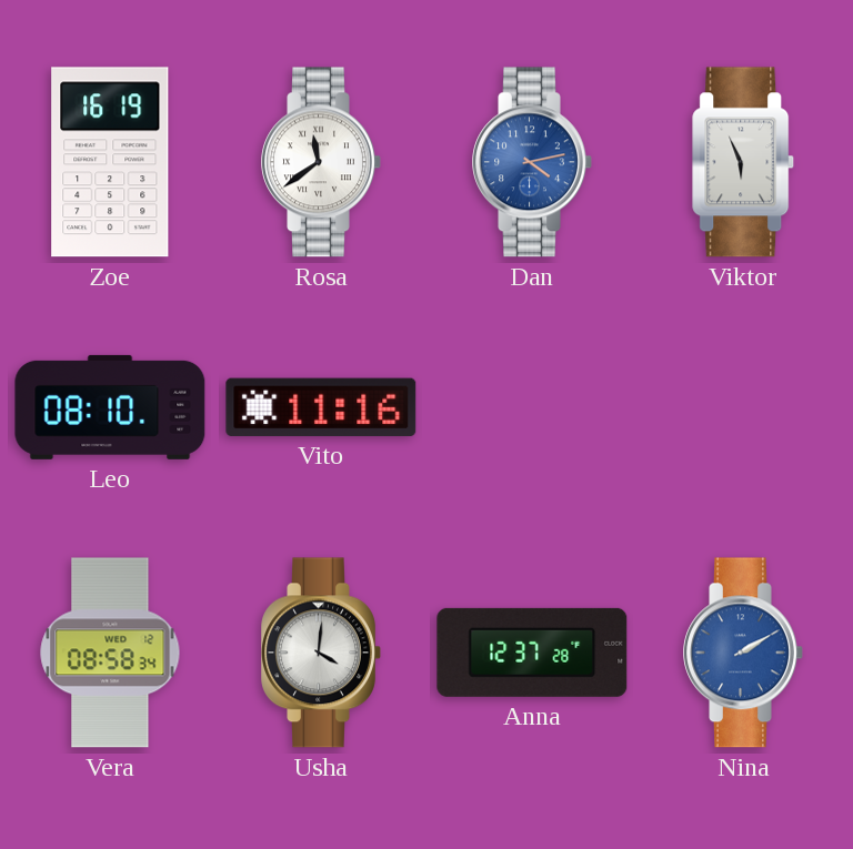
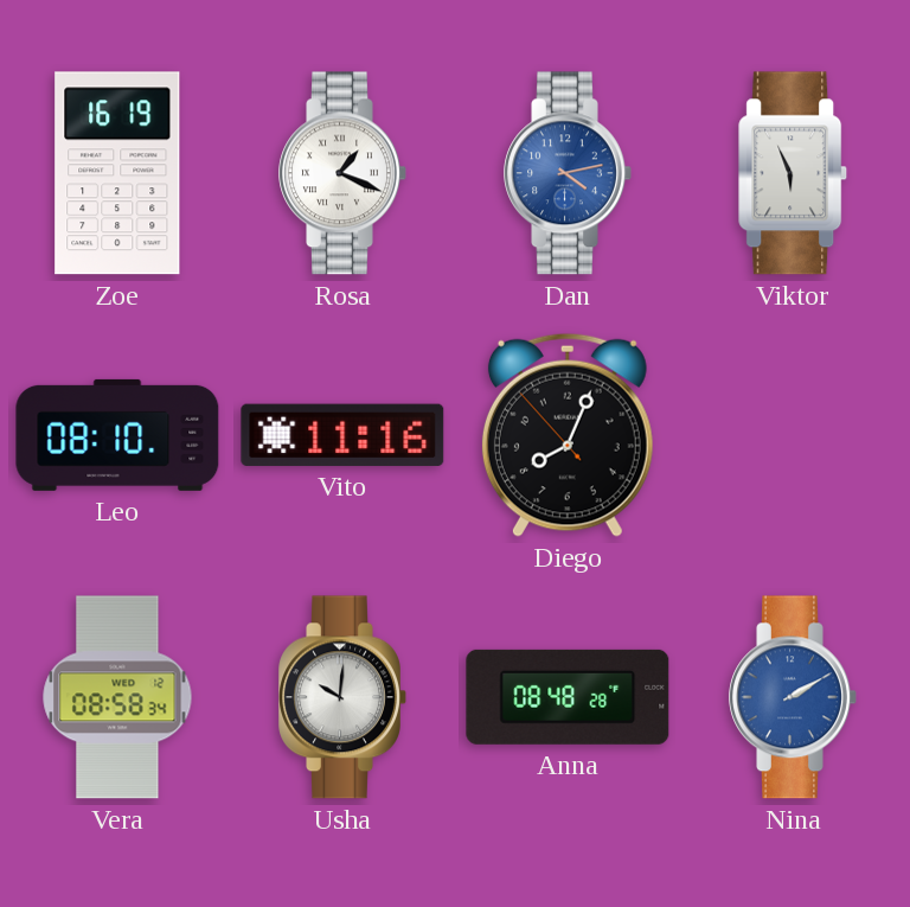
Rosa: 11:39 -> 1:19 (342, 173)
Diego: none -> 8:03 (568, 435)
Usha: 4:01 -> 10:01 (342, 697)
Anna: 12:37 -> 08:48 (568, 697)
